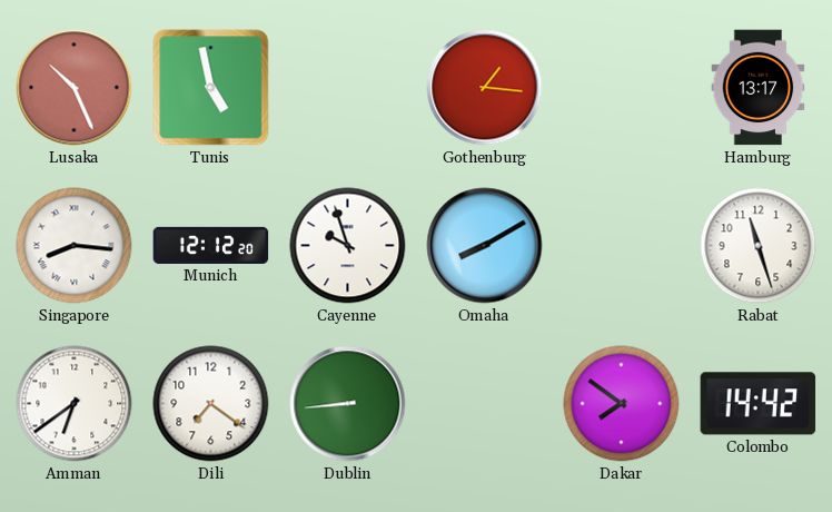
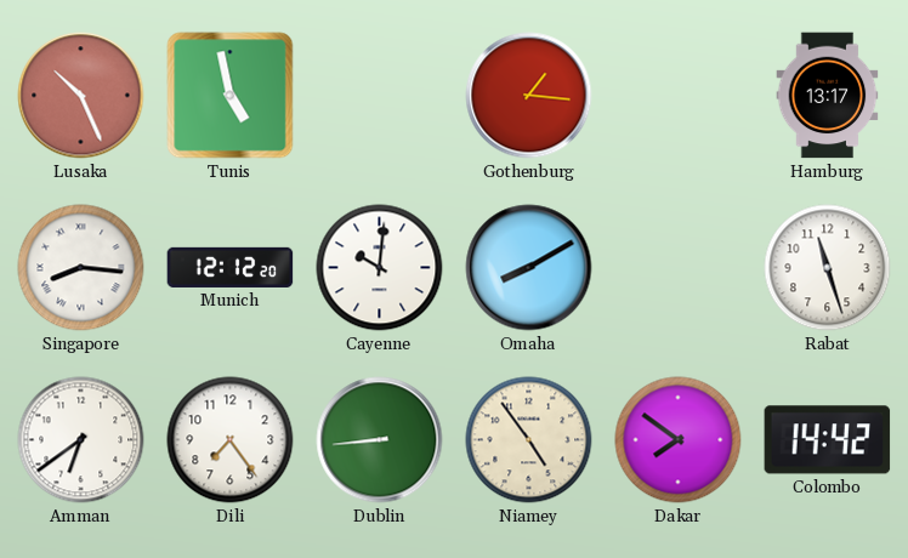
Cayenne: 9:57 -> 10:01 (380, 268)
Dili: 7:21 -> 7:24 (231, 440)
Niamey: none -> 4:54 (529, 440)
